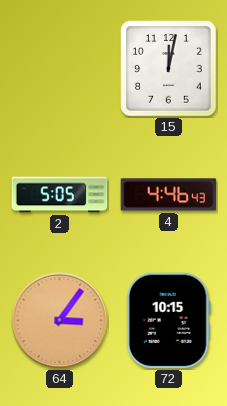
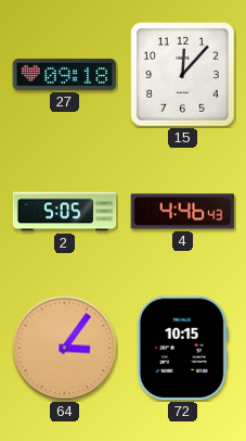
27: none -> 09:18 (65, 75)
15: 12:02 -> 12:07 (183, 75)
